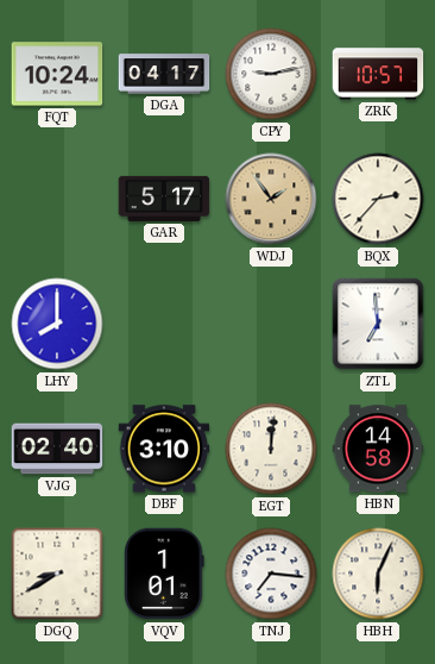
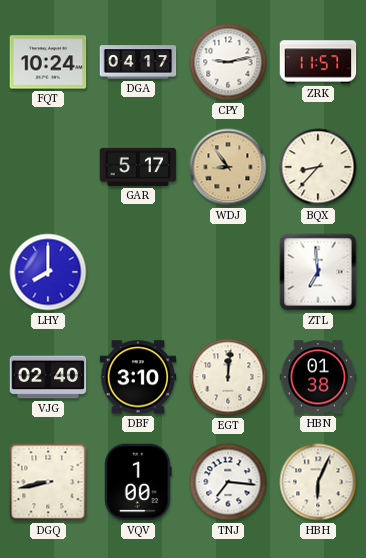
ZRK: 10:57 -> 11:57 (318, 62)
WDJ: 1:54 -> 8:54 (228, 167)
BQX: 2:37 -> 8:37 (318, 167)
HBN: 14:58 -> 01:38 (318, 377)
DGQ: 8:40 -> 8:43 (48, 482)
VQV: 1:01 -> 1:00 (138, 482)
